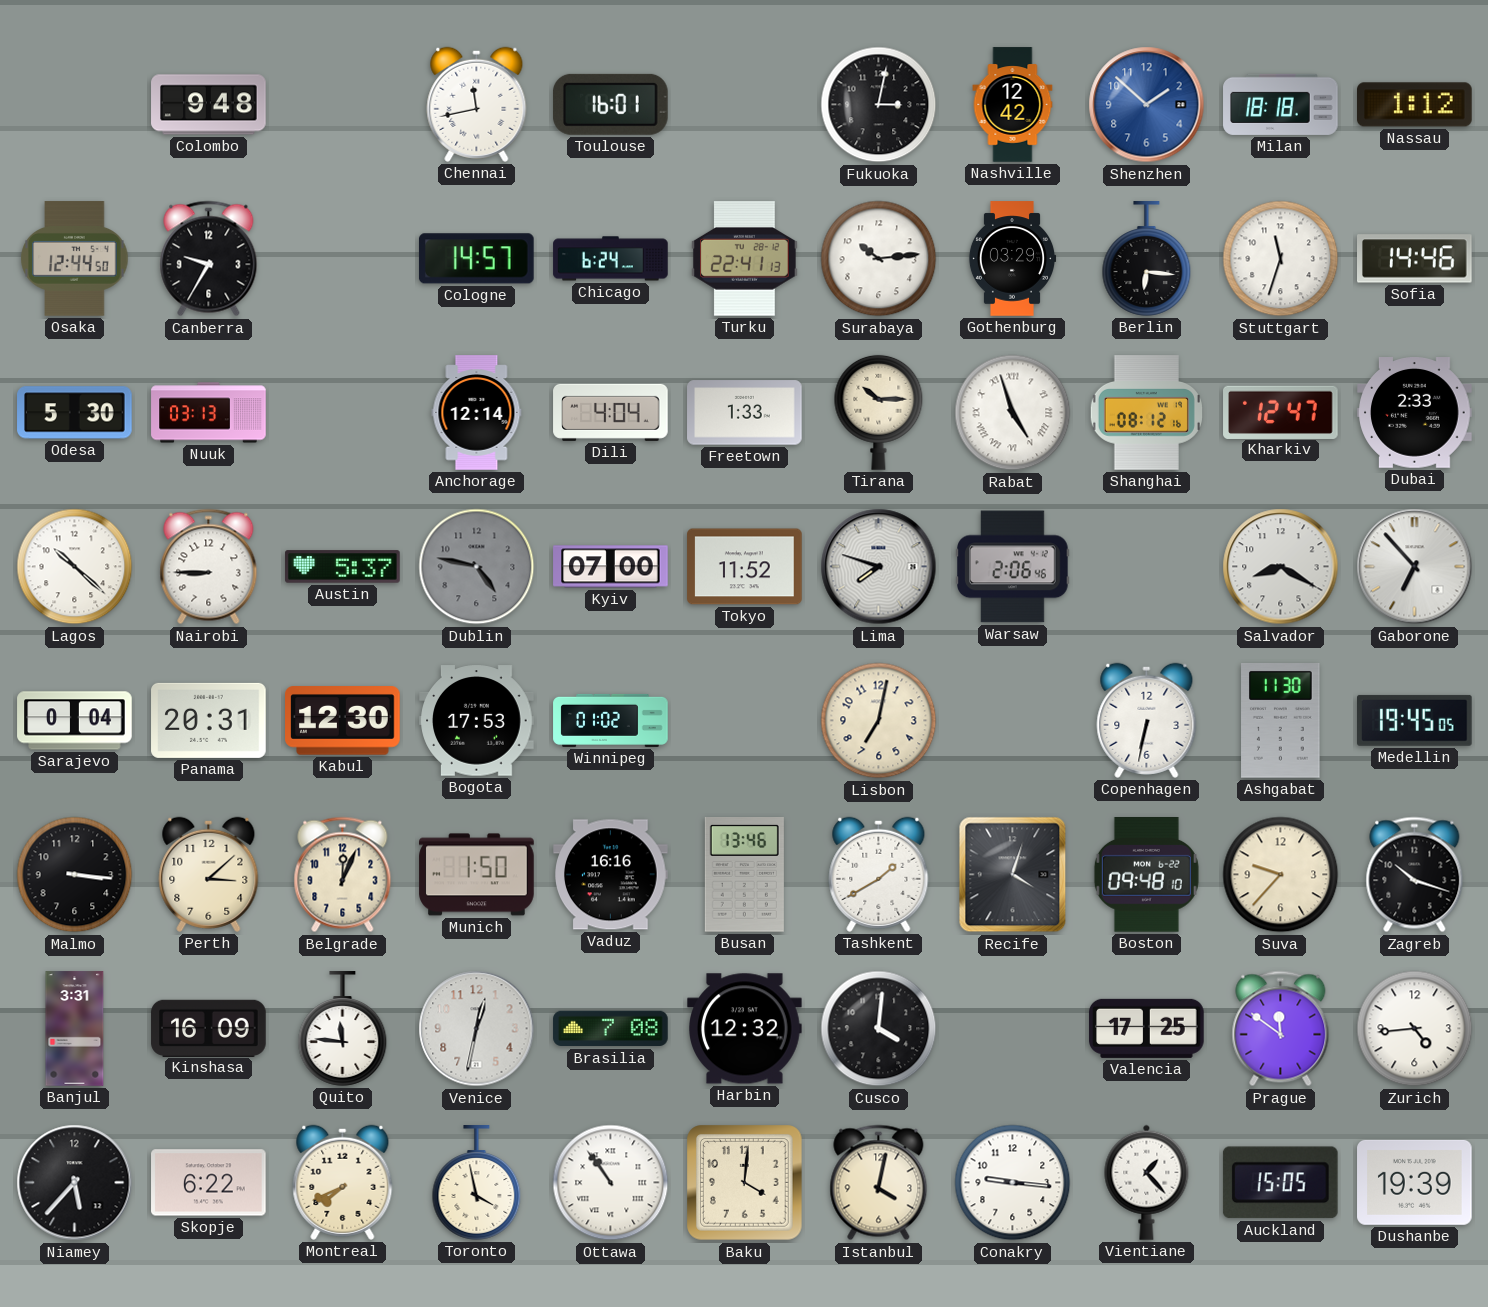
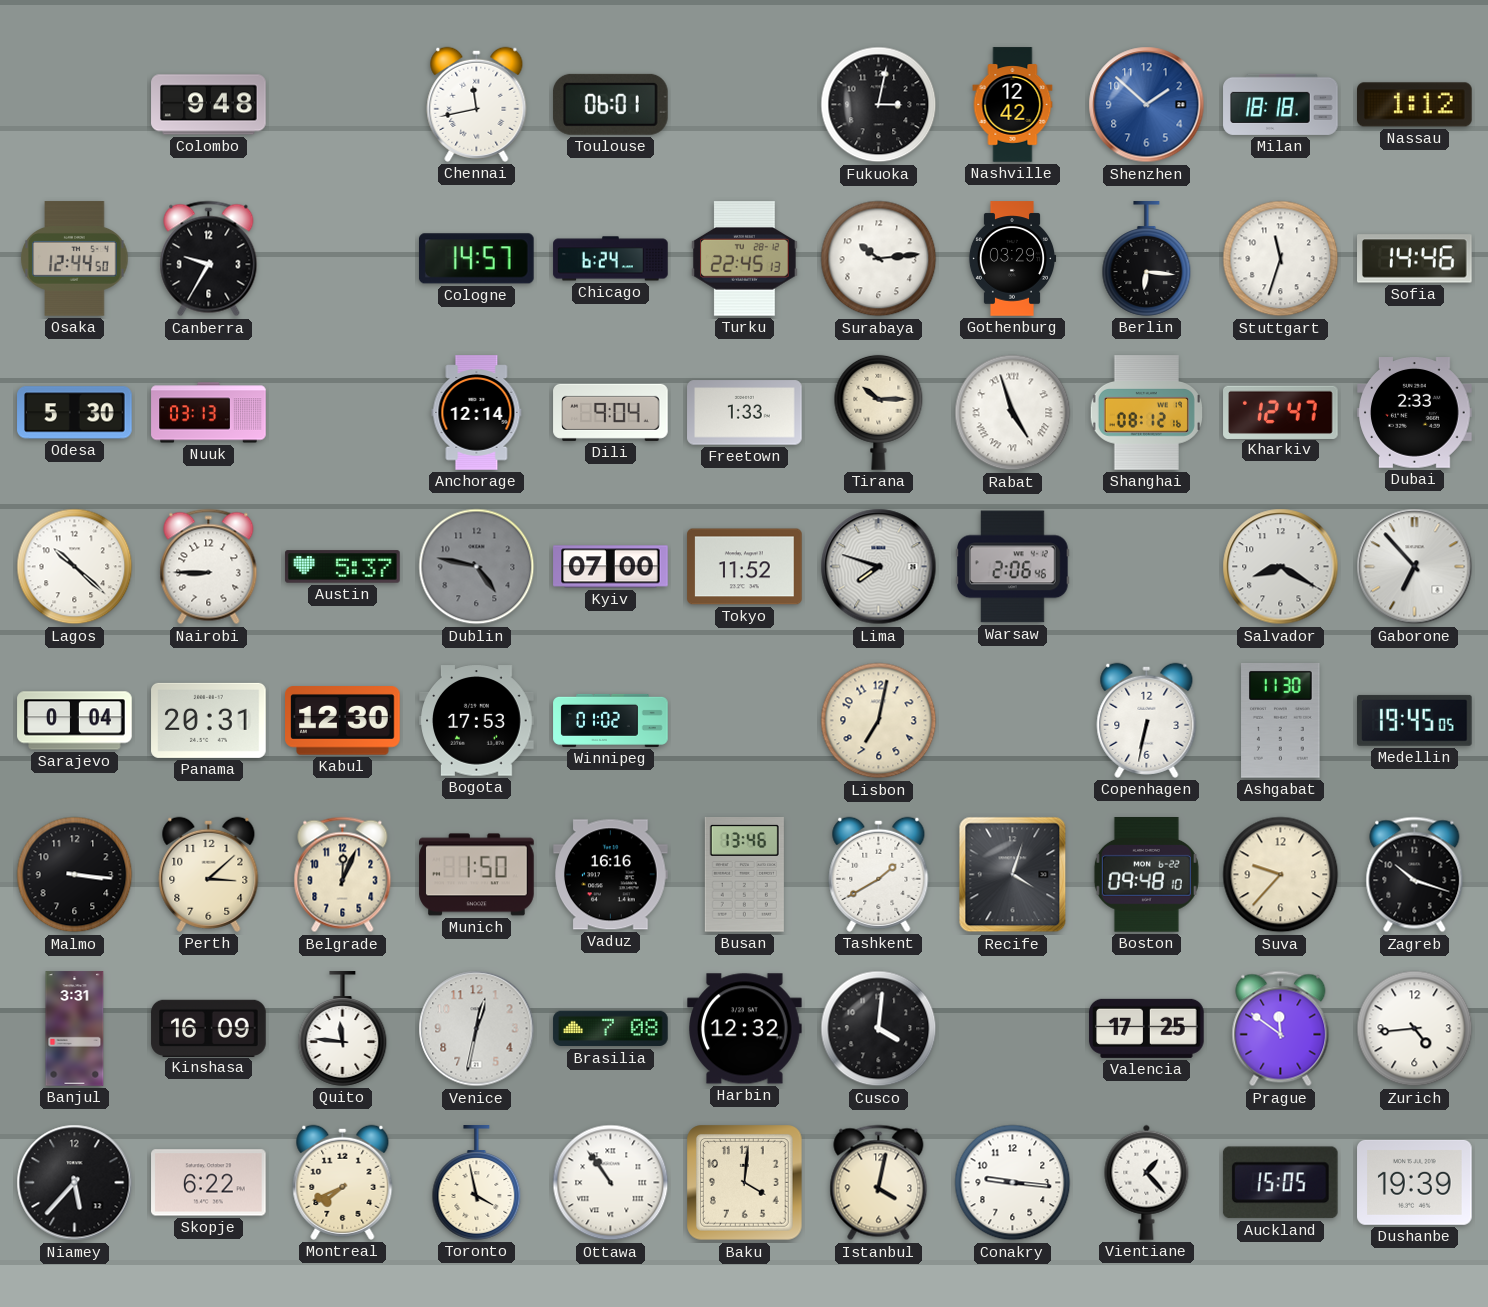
Toulouse: 16:01 -> 06:01 (611, 104)
Turku: 22:41 -> 22:45 (745, 259)
Dili: 4:04 -> 9:04 (611, 412)
